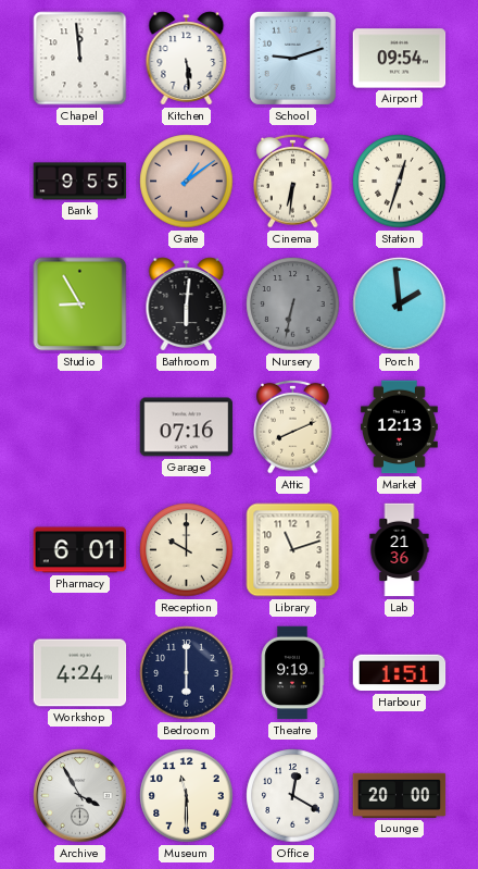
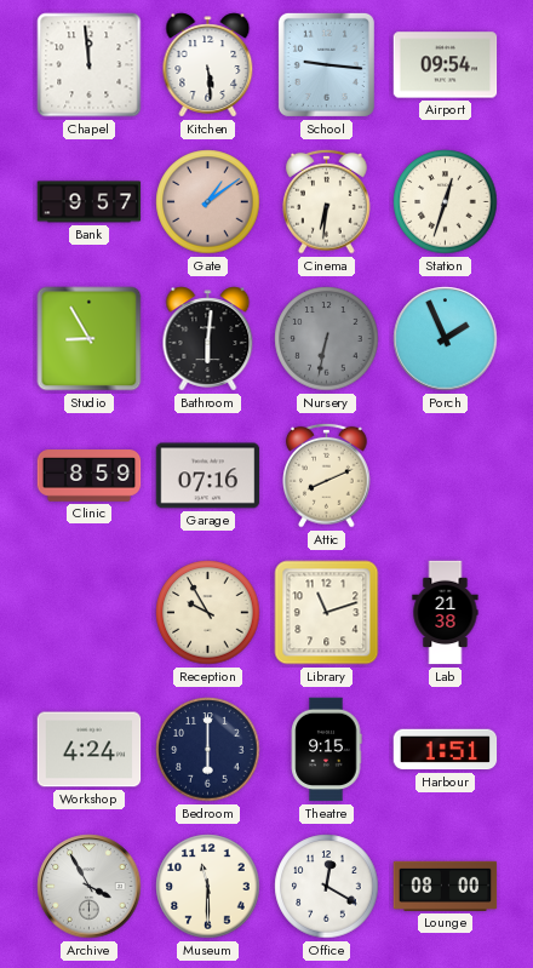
School: 9:12 -> 9:16 (326, 64)
Bank: 9:55 -> 9:57 (90, 202)
Porch: 1:59 -> 1:56 (446, 339)
Clinic: none -> 8:59 (90, 476)
Market: 12:13 -> none (399, 427)
Pharmacy: 6:01 -> none (80, 550)
Reception: 10:00 -> 9:55 (208, 613)
Lab: 21:36 -> 21:38 (446, 613)
Theatre: 9:19 -> 9:15 (326, 750)
Lounge: 20:00 -> 08:00 (446, 886)
